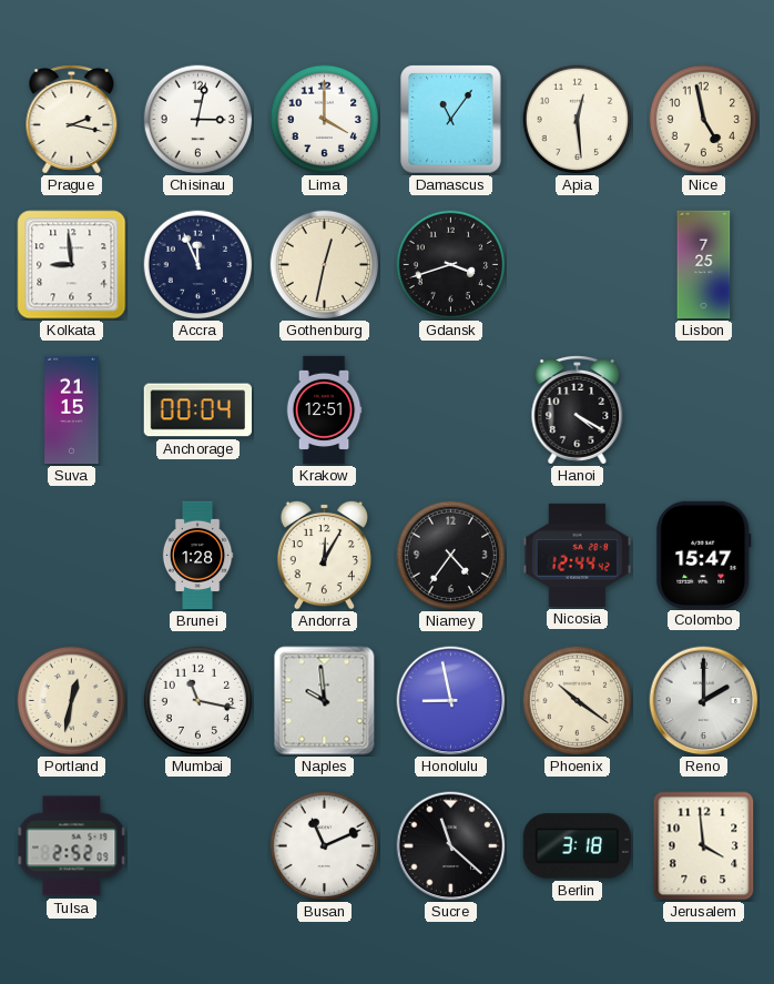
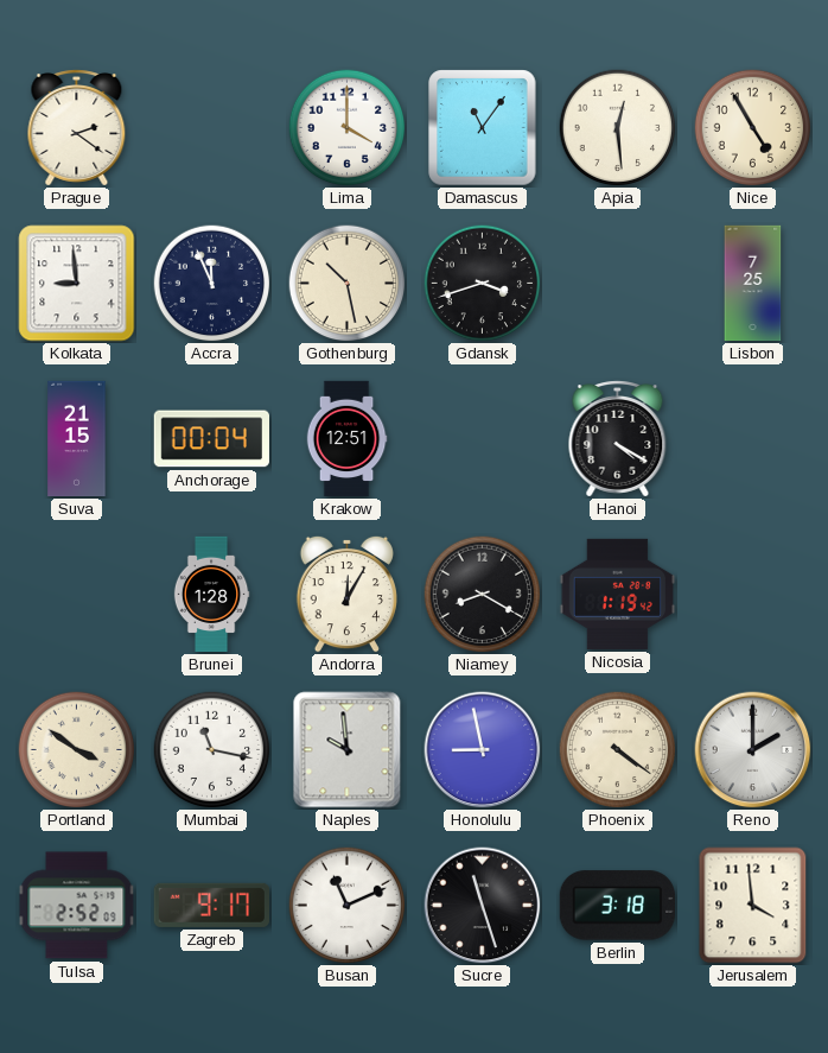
Prague: 2:17 -> 2:21 (77, 128)
Chisinau: 3:02 -> none (198, 120)
Nice: 4:58 -> 4:55 (753, 128)
Gothenburg: 12:32 -> 10:28 (348, 284)
Niamey: 4:36 -> 8:20 (483, 595)
Nicosia: 12:44 -> 1:19 (617, 594)
Colombo: 15:47 -> none (704, 555)
Portland: 12:32 -> 3:51 (77, 750)
Phoenix: 10:21 -> 4:21 (618, 750)
Zagreb: none -> 9:17 (211, 905)
Sucre: 11:22 -> 11:27 (483, 906)
